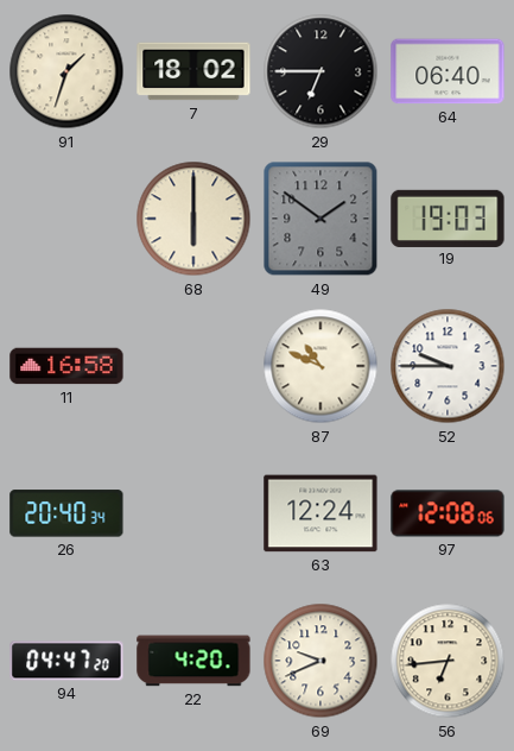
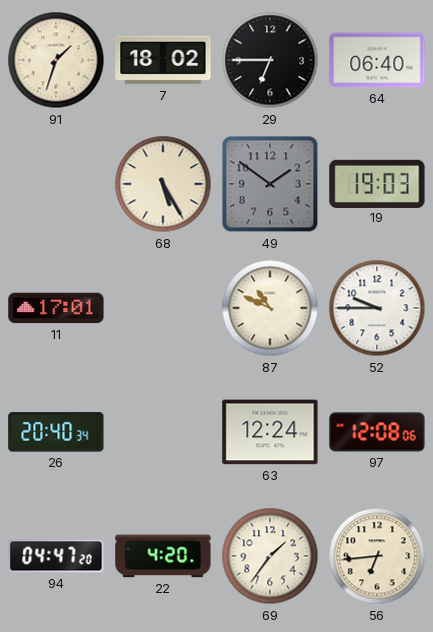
68: 6:00 -> 5:25 (163, 184)
11: 16:58 -> 17:01 (56, 308)
69: 9:41 -> 1:36 (270, 556)
